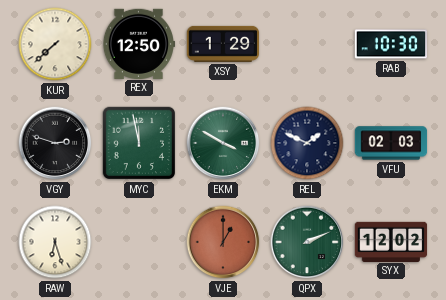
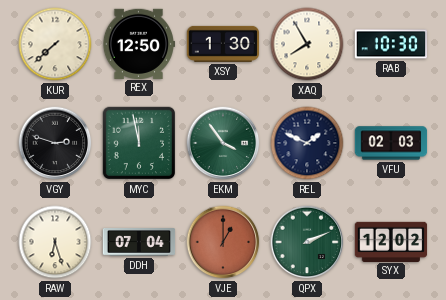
XSY: 1:29 -> 1:30 (223, 44)
XAQ: none -> 7:55 (307, 44)
EKM: 3:50 -> 3:54 (223, 143)
DDH: none -> 07:04 (139, 243)
